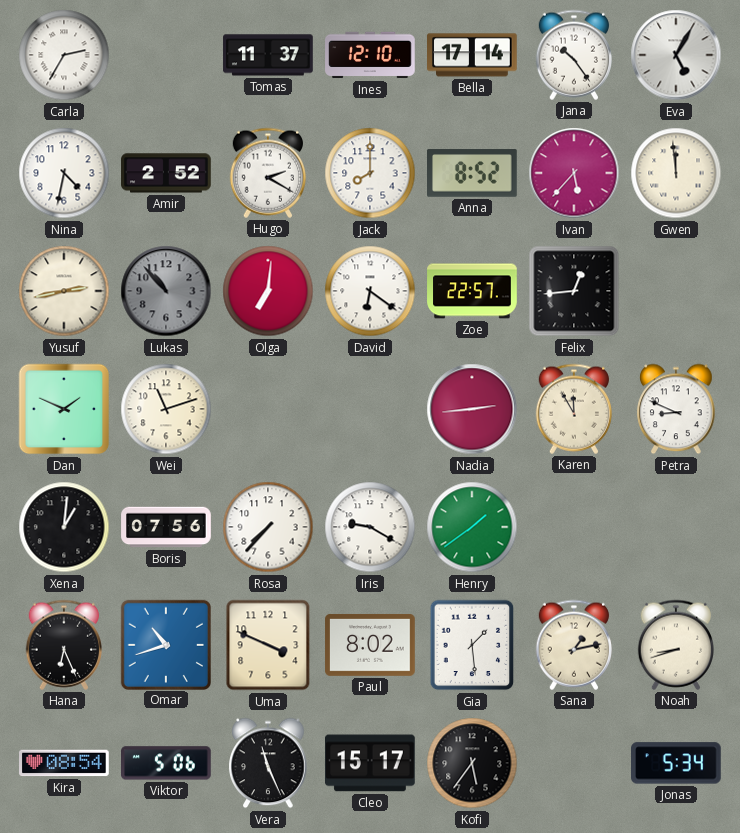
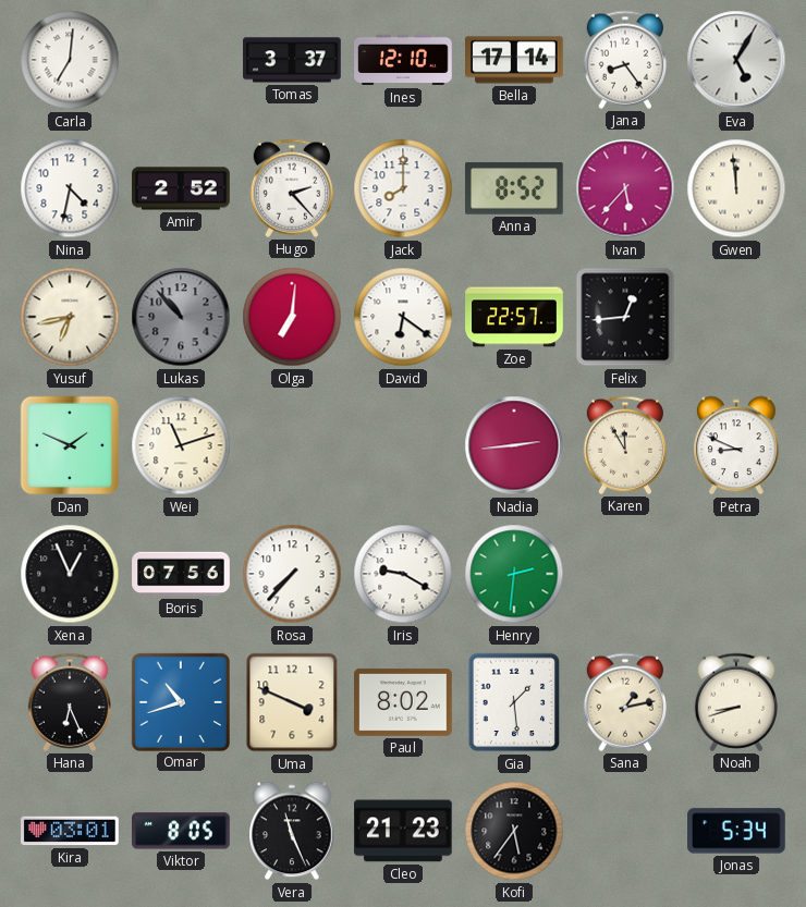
Carla: 2:35 -> 7:01 (70, 60)
Tomas: 11:37 -> 3:37 (292, 60)
Jana: 10:24 -> 8:24 (624, 60)
Hugo: 2:20 -> 2:23 (291, 188)
Yusuf: 2:43 -> 6:43 (70, 317)
Xena: 1:01 -> 12:56 (70, 574)
Henry: 1:39 -> 2:31 (514, 574)
Kira: 08:54 -> 03:01 (70, 831)
Viktor: 5:06 -> 8:05 (182, 831)
Cleo: 15:17 -> 21:23 (404, 831)
